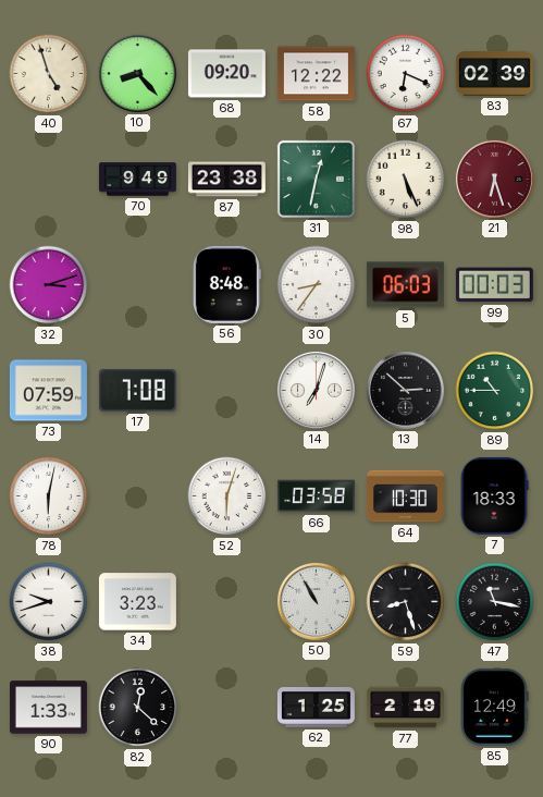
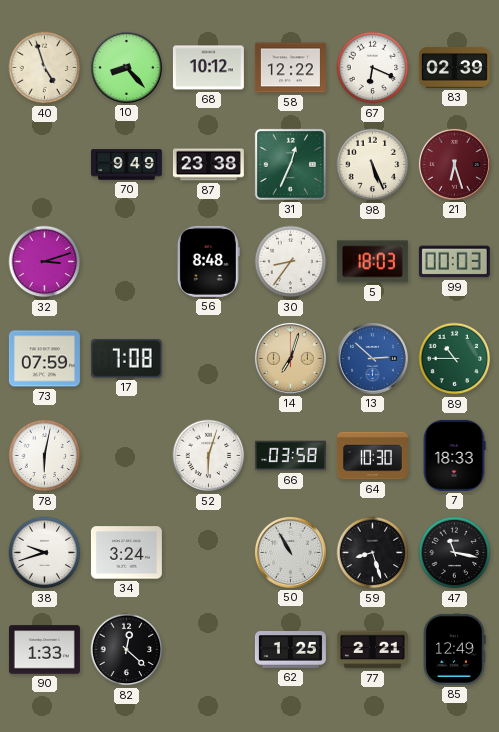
68: 09:20 -> 10:12 (208, 68)
31: 12:32 -> 12:34 (290, 164)
5: 06:03 -> 18:03 (372, 262)
14 dial: white -> champagne (290, 358)
13 dial: black -> blue (372, 358)
34: 3:23 -> 3:24 (126, 553)
77: 2:19 -> 2:21 (372, 650)
